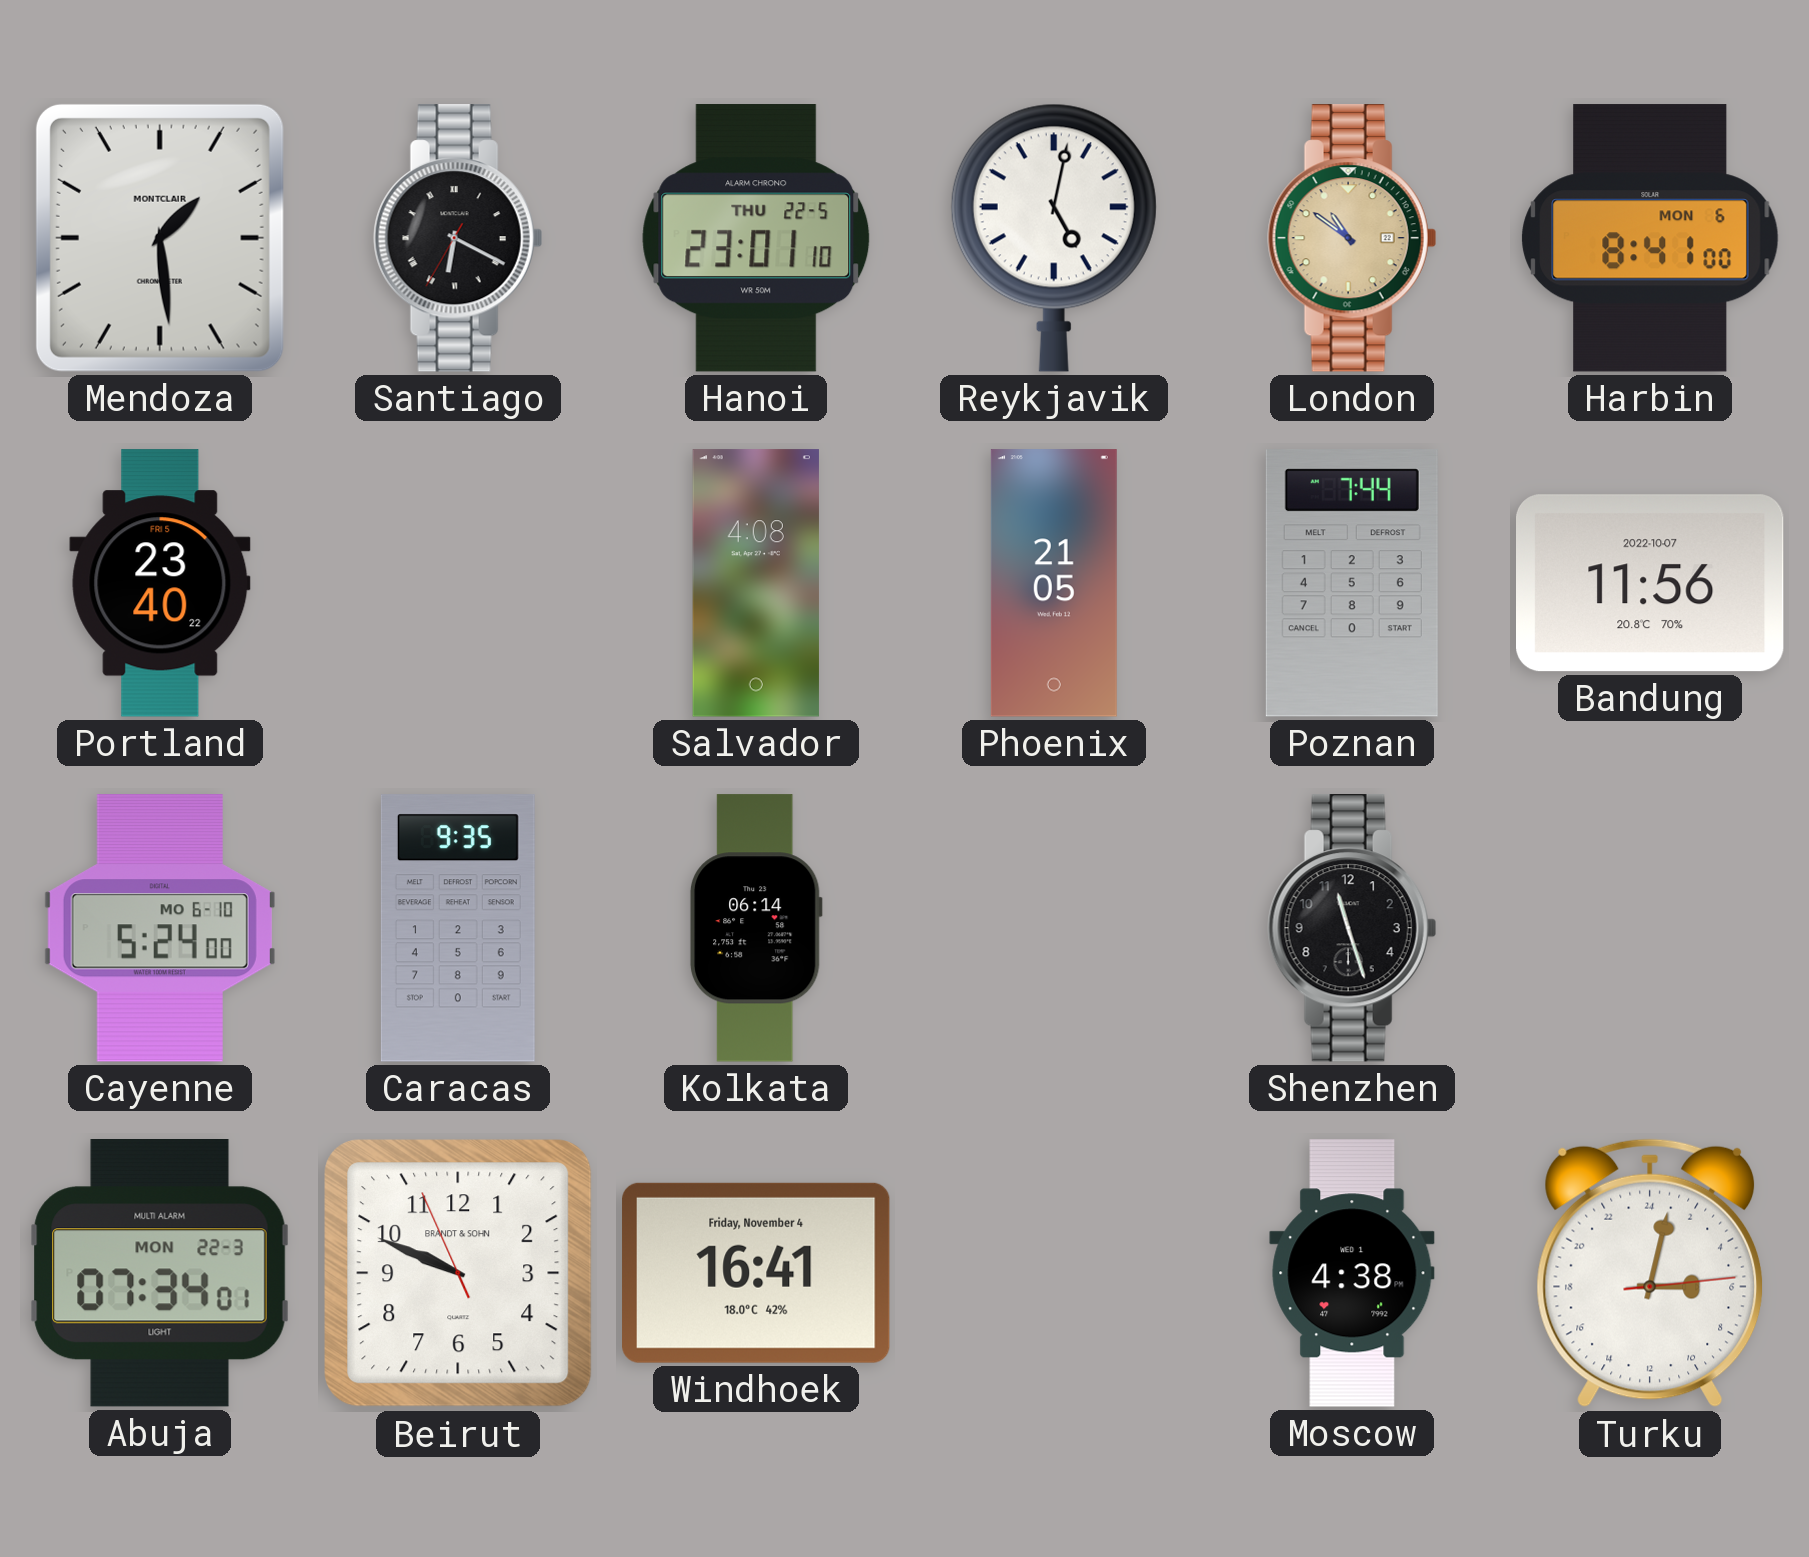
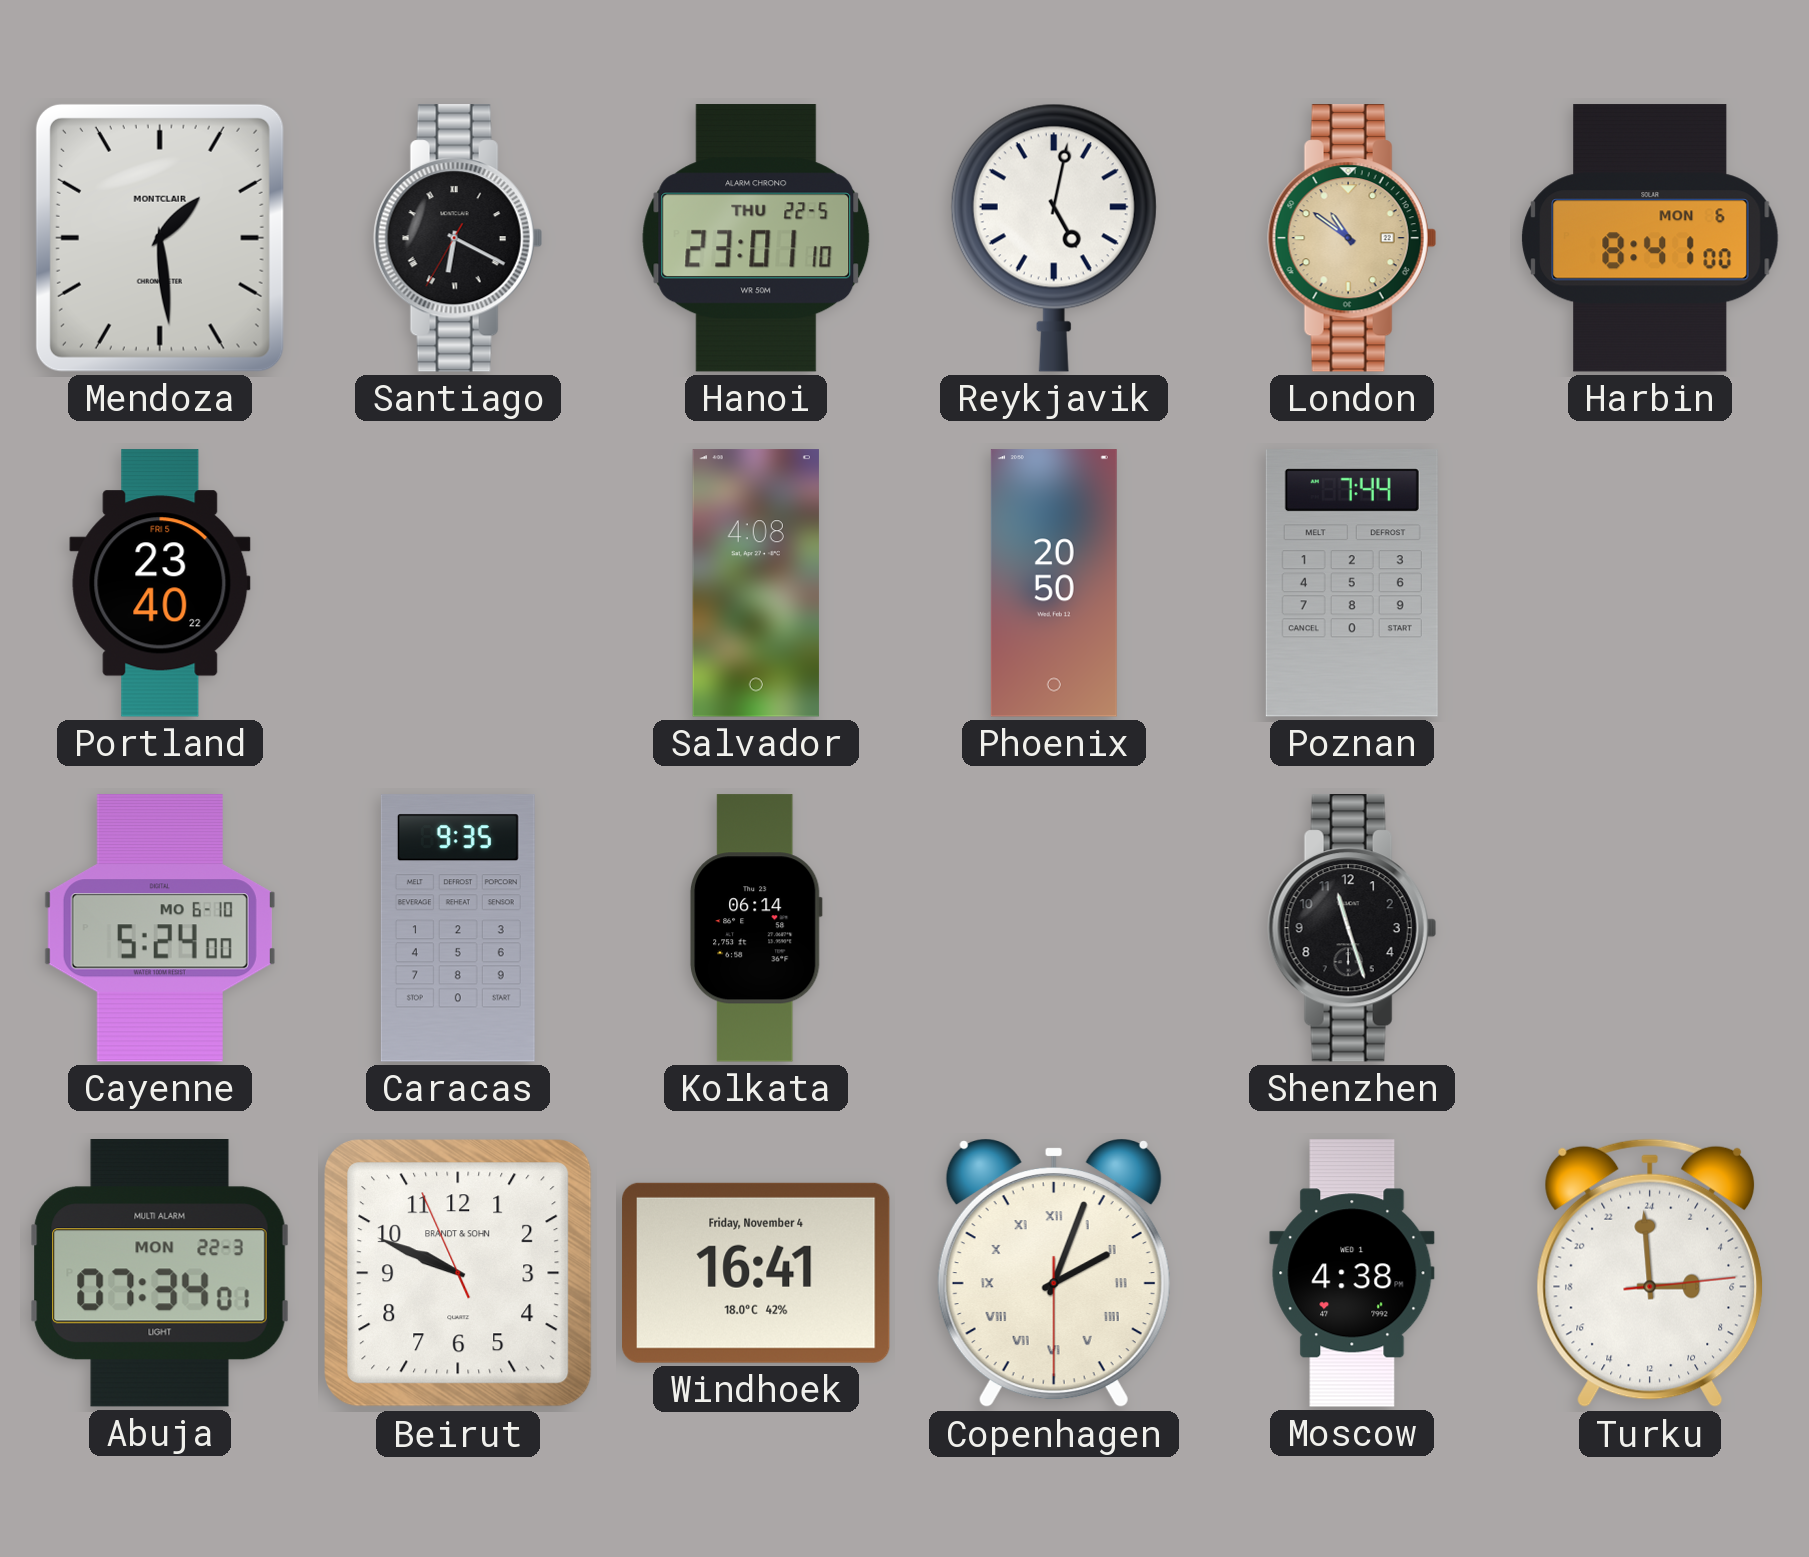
Phoenix: 21:05 -> 20:50 (1054, 583)
Bandung: 11:56 -> none (1651, 583)
Copenhagen: none -> 2:03 (1054, 1273)
Turku: 6:02 -> 5:59 (1649, 1273)
